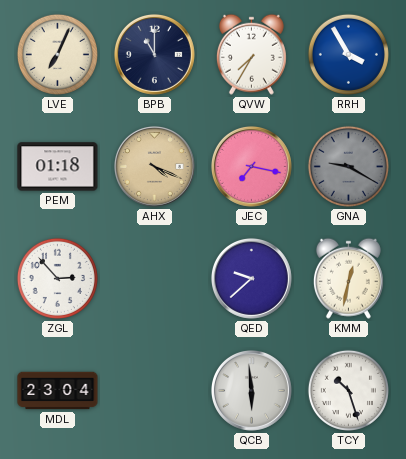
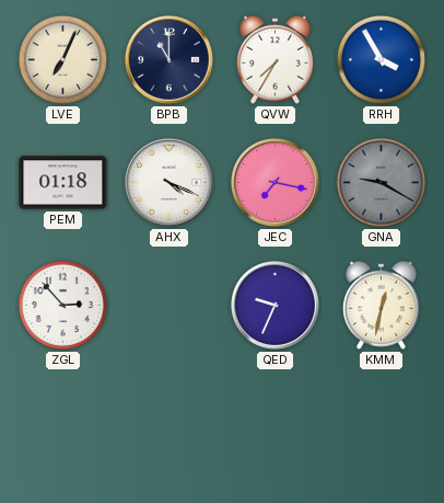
AHX dial: champagne -> white (168, 182)
QED: 9:38 -> 9:34 (274, 305)
MDL: 23:04 -> none (58, 391)
QCB: 5:59 -> none (251, 390)
TCY: 10:27 -> none (348, 390)
